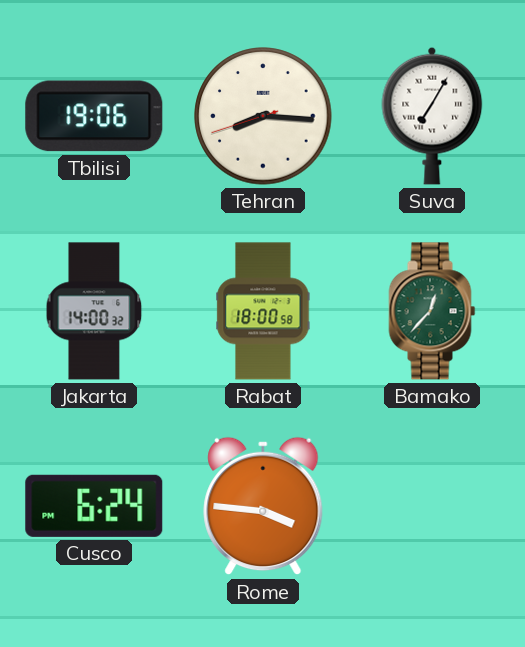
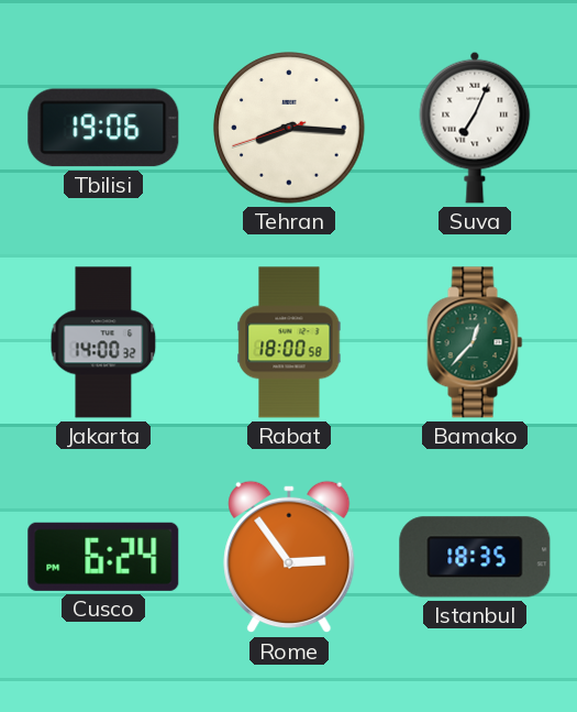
Suva: 7:05 -> 7:04 (475, 128)
Rome: 3:46 -> 2:54 (289, 557)
Istanbul: none -> 18:35 (475, 557)
